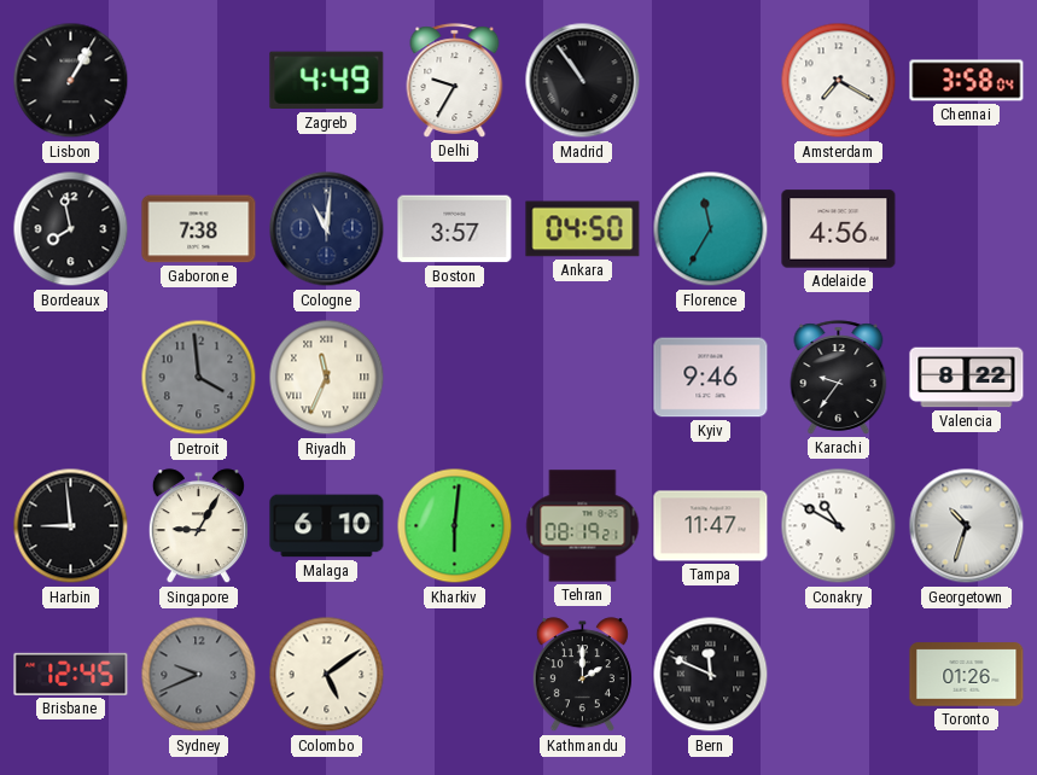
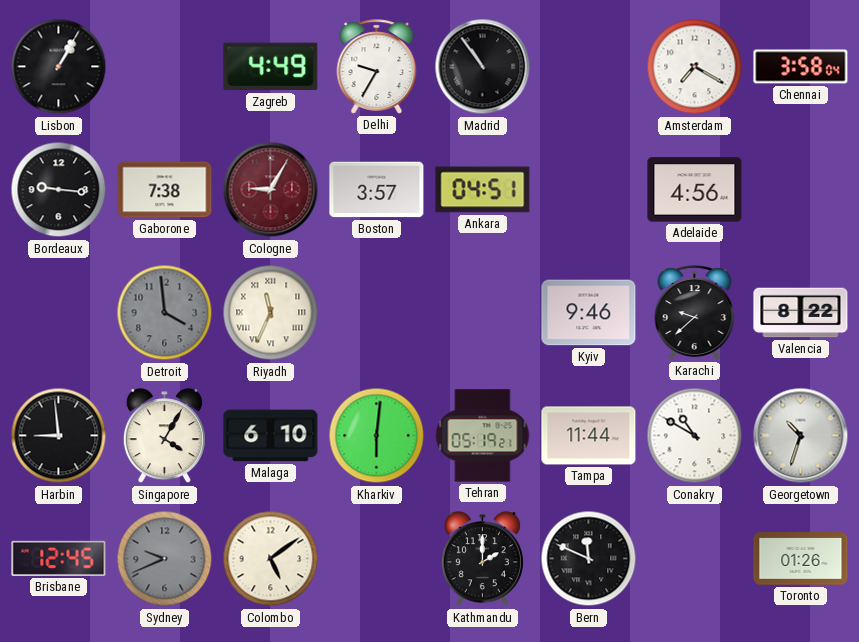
Bordeaux: 7:58 -> 9:16 (59, 190)
Cologne: 11:01 -> 9:05 (271, 190)
Cologne dial: navy -> burgundy (271, 190)
Ankara: 04:50 -> 04:51 (483, 190)
Florence: 11:35 -> none (711, 229)
Karachi: 9:36 -> 9:38 (695, 313)
Singapore: 9:05 -> 4:05 (164, 436)
Tehran: 08:19 -> 05:19 (483, 436)
Tampa: 11:47 -> 11:44 (589, 436)
